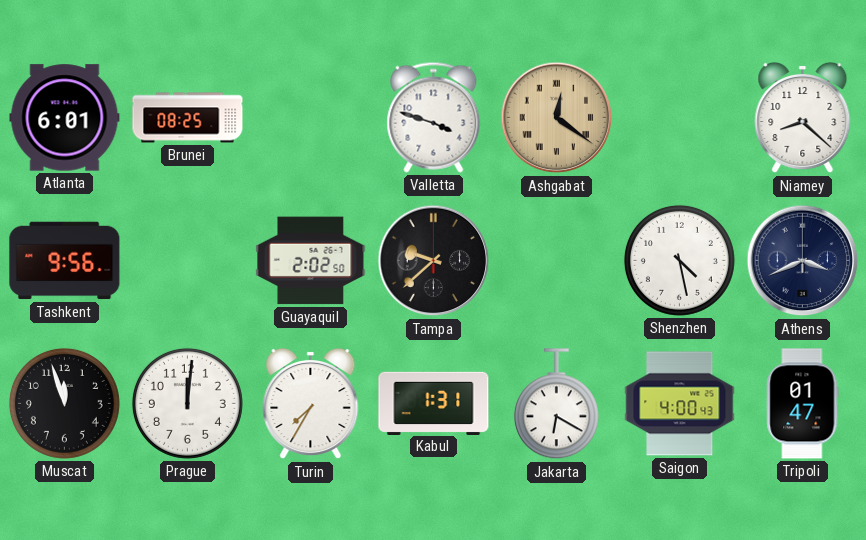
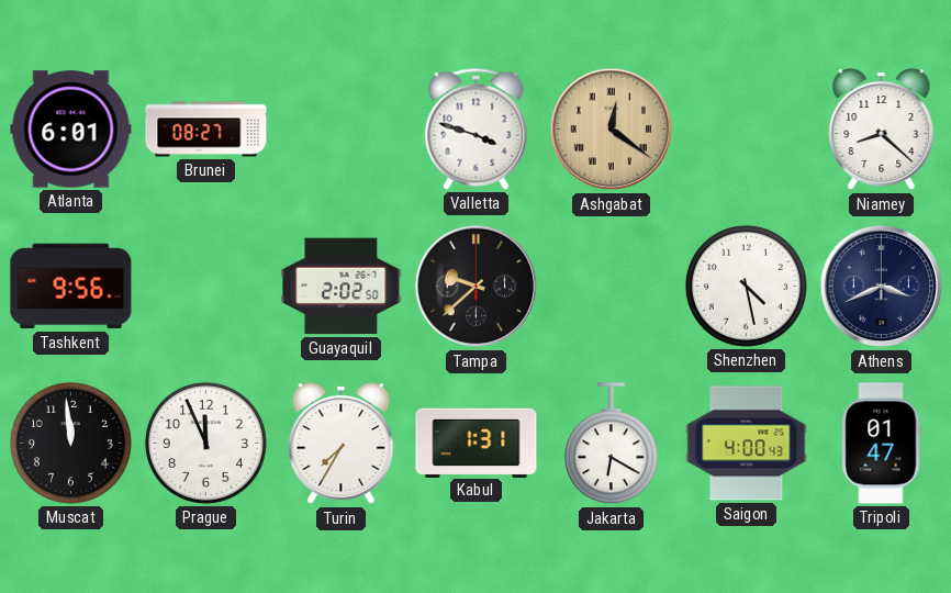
Brunei: 08:25 -> 08:27 (206, 130)
Muscat: 11:57 -> 11:59 (70, 443)
Prague: 12:01 -> 11:56 (205, 443)
